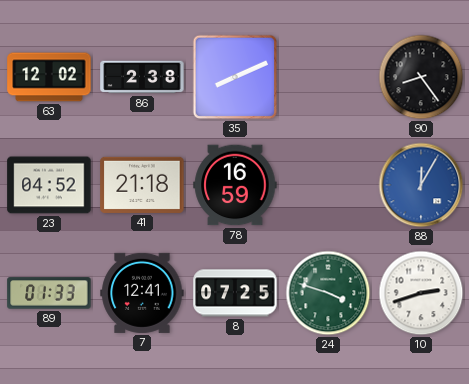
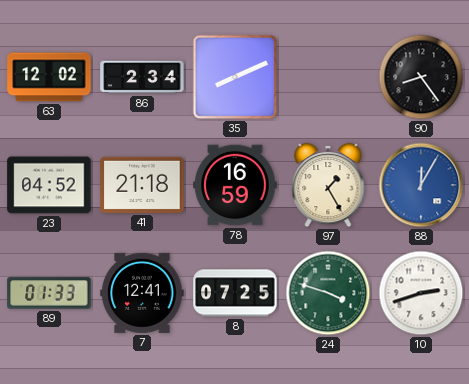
86: 2:38 -> 2:34 (142, 77)
97: none -> 1:25 (328, 185)
